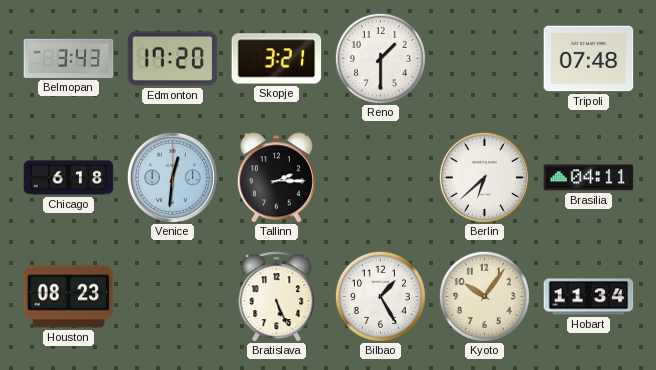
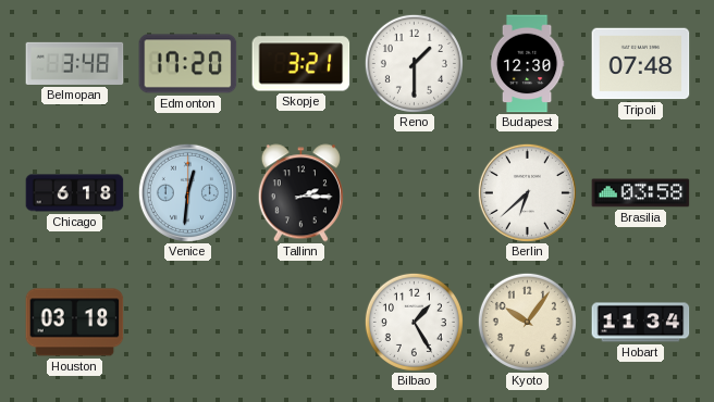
Belmopan: 3:43 -> 3:48 (75, 63)
Budapest: none -> 12:30 (527, 64)
Brasilia: 04:11 -> 03:58 (641, 193)
Houston: 08:23 -> 03:18 (75, 323)
Bratislava: 5:26 -> none (277, 297)
